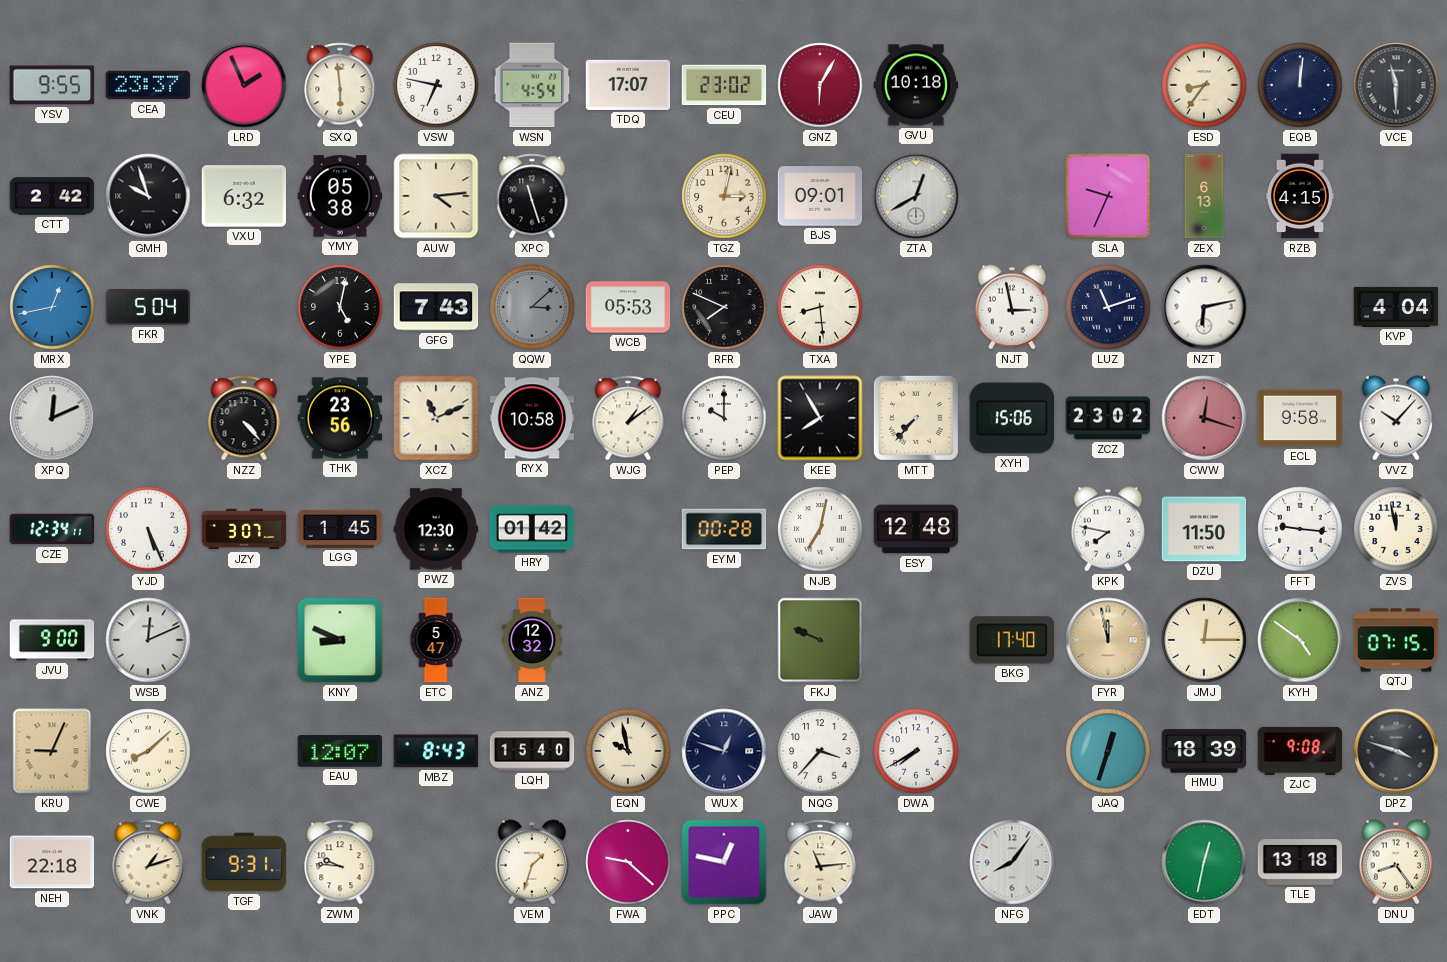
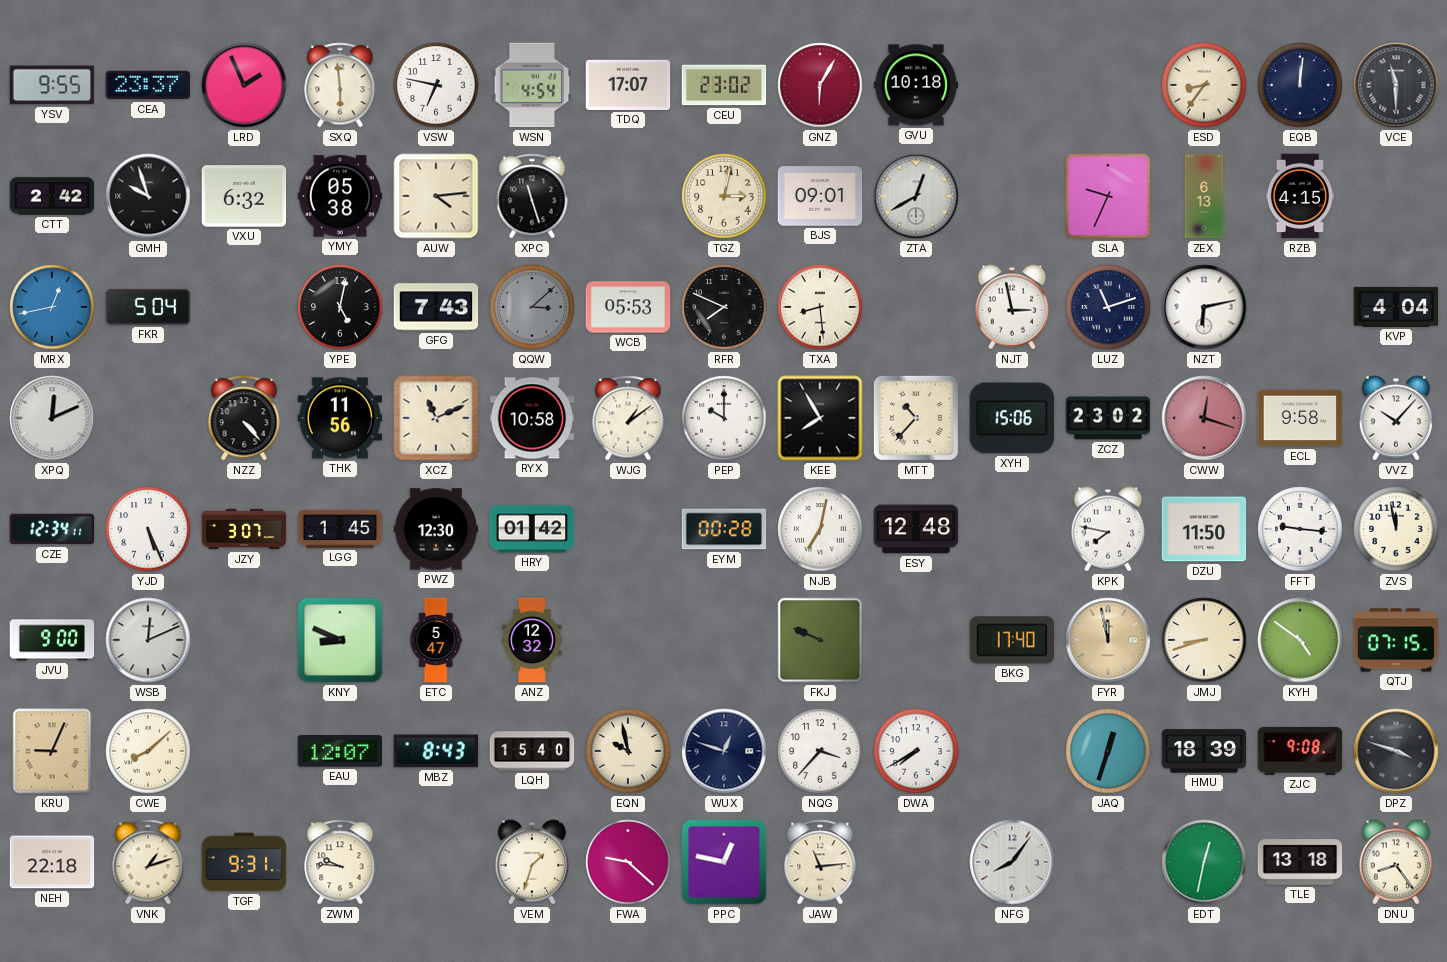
THK: 23:56 -> 11:56 (340, 418)
MTT: 7:37 -> 10:37 (916, 418)
JMJ: 12:15 -> 8:42 (1204, 640)
